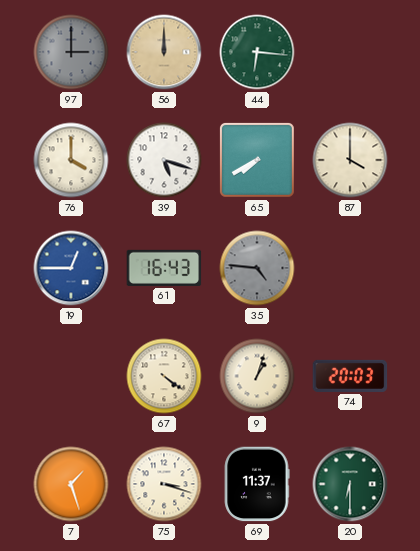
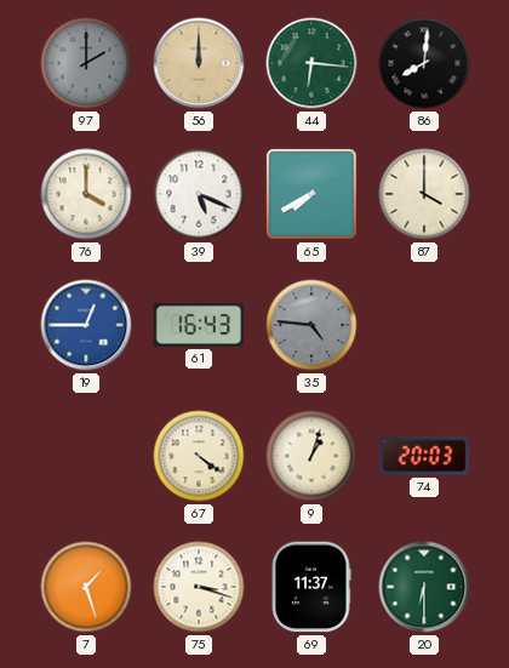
97: 3:00 -> 2:00 (86, 63)
86: none -> 8:01 (424, 63)
39: 5:18 -> 5:19 (199, 194)
